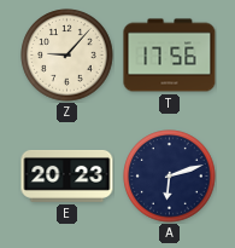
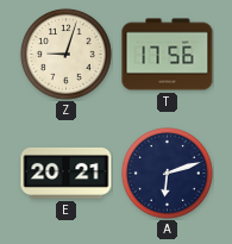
Z: 9:07 -> 9:03 (67, 55)
E: 20:23 -> 20:21 (67, 173)
